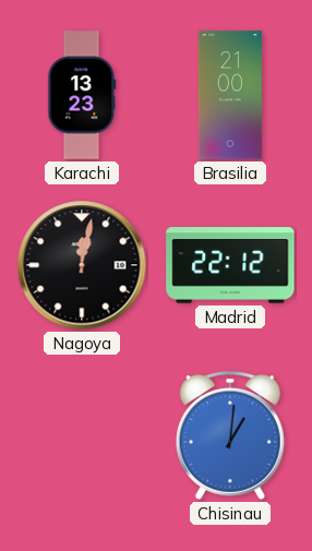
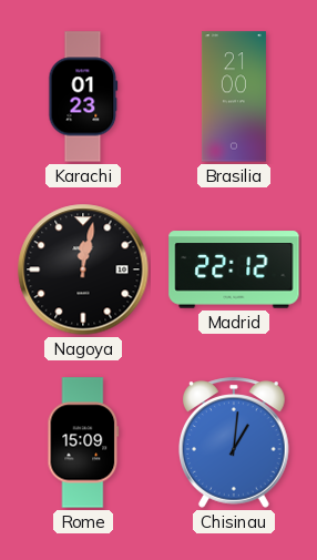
Karachi: 13:23 -> 01:23 (83, 96)
Rome: none -> 15:09 (83, 442)
